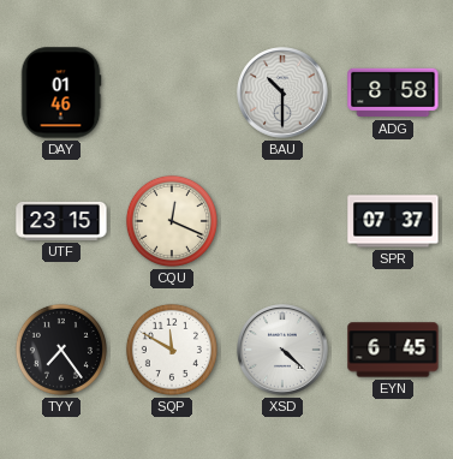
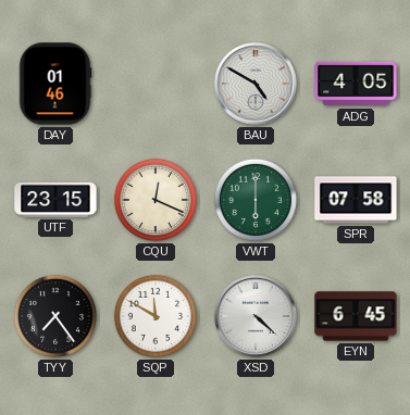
BAU: 10:30 -> 4:50 (256, 84)
ADG: 8:58 -> 4:05 (356, 84)
VWT: none -> 6:00 (256, 200)
SPR: 07:37 -> 07:58 (356, 200)
